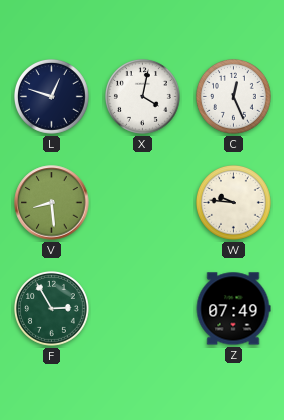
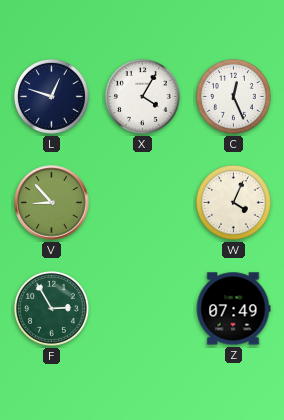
X: 4:02 -> 4:05 (143, 97)
V: 8:29 -> 8:53 (52, 203)
W: 9:46 -> 4:04 (234, 203)
